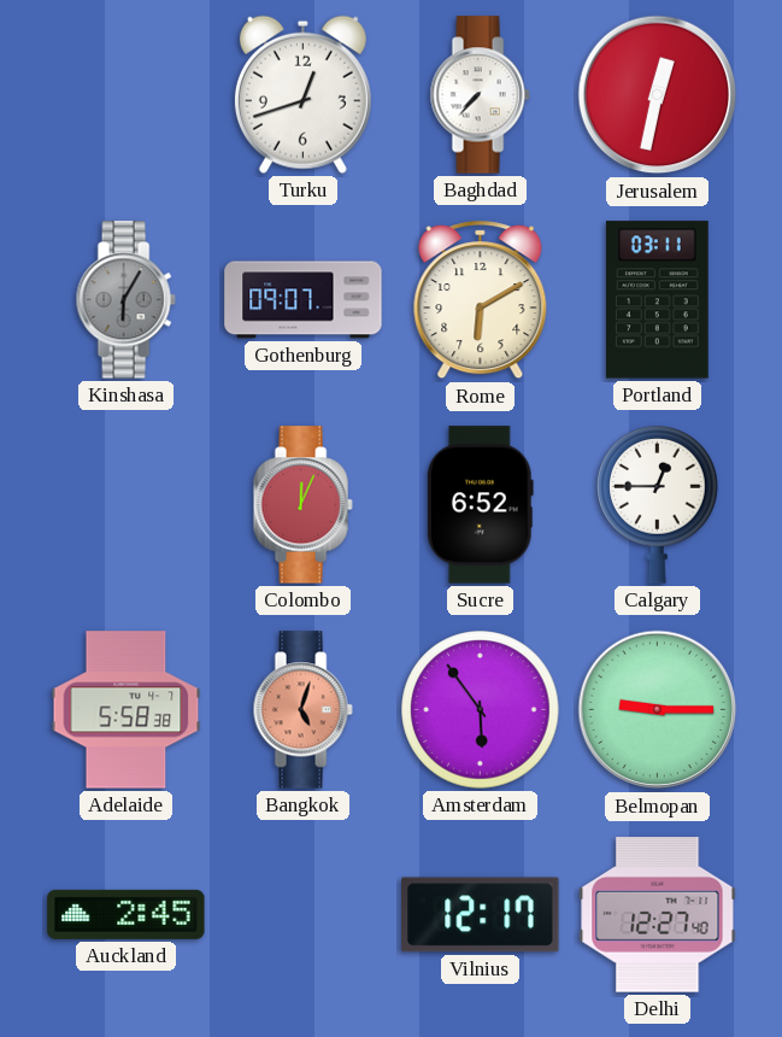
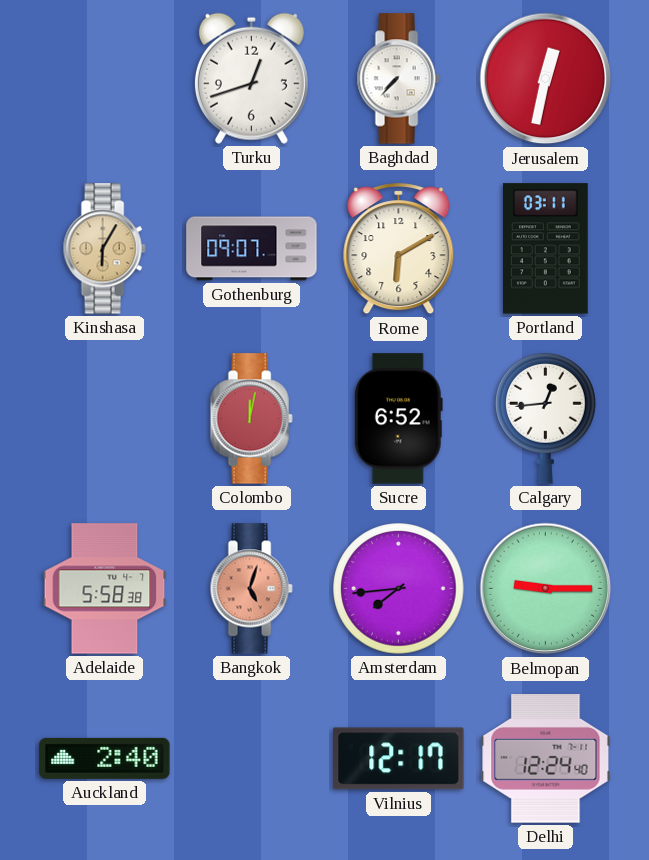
Kinshasa dial: grey -> champagne (104, 249)
Colombo: 12:04 -> 12:02 (251, 419)
Calgary: 12:45 -> 12:44 (546, 419)
Amsterdam: 5:54 -> 7:44 (399, 589)
Auckland: 2:45 -> 2:40 (105, 758)
Delhi: 12:27 -> 12:24 (546, 759)
